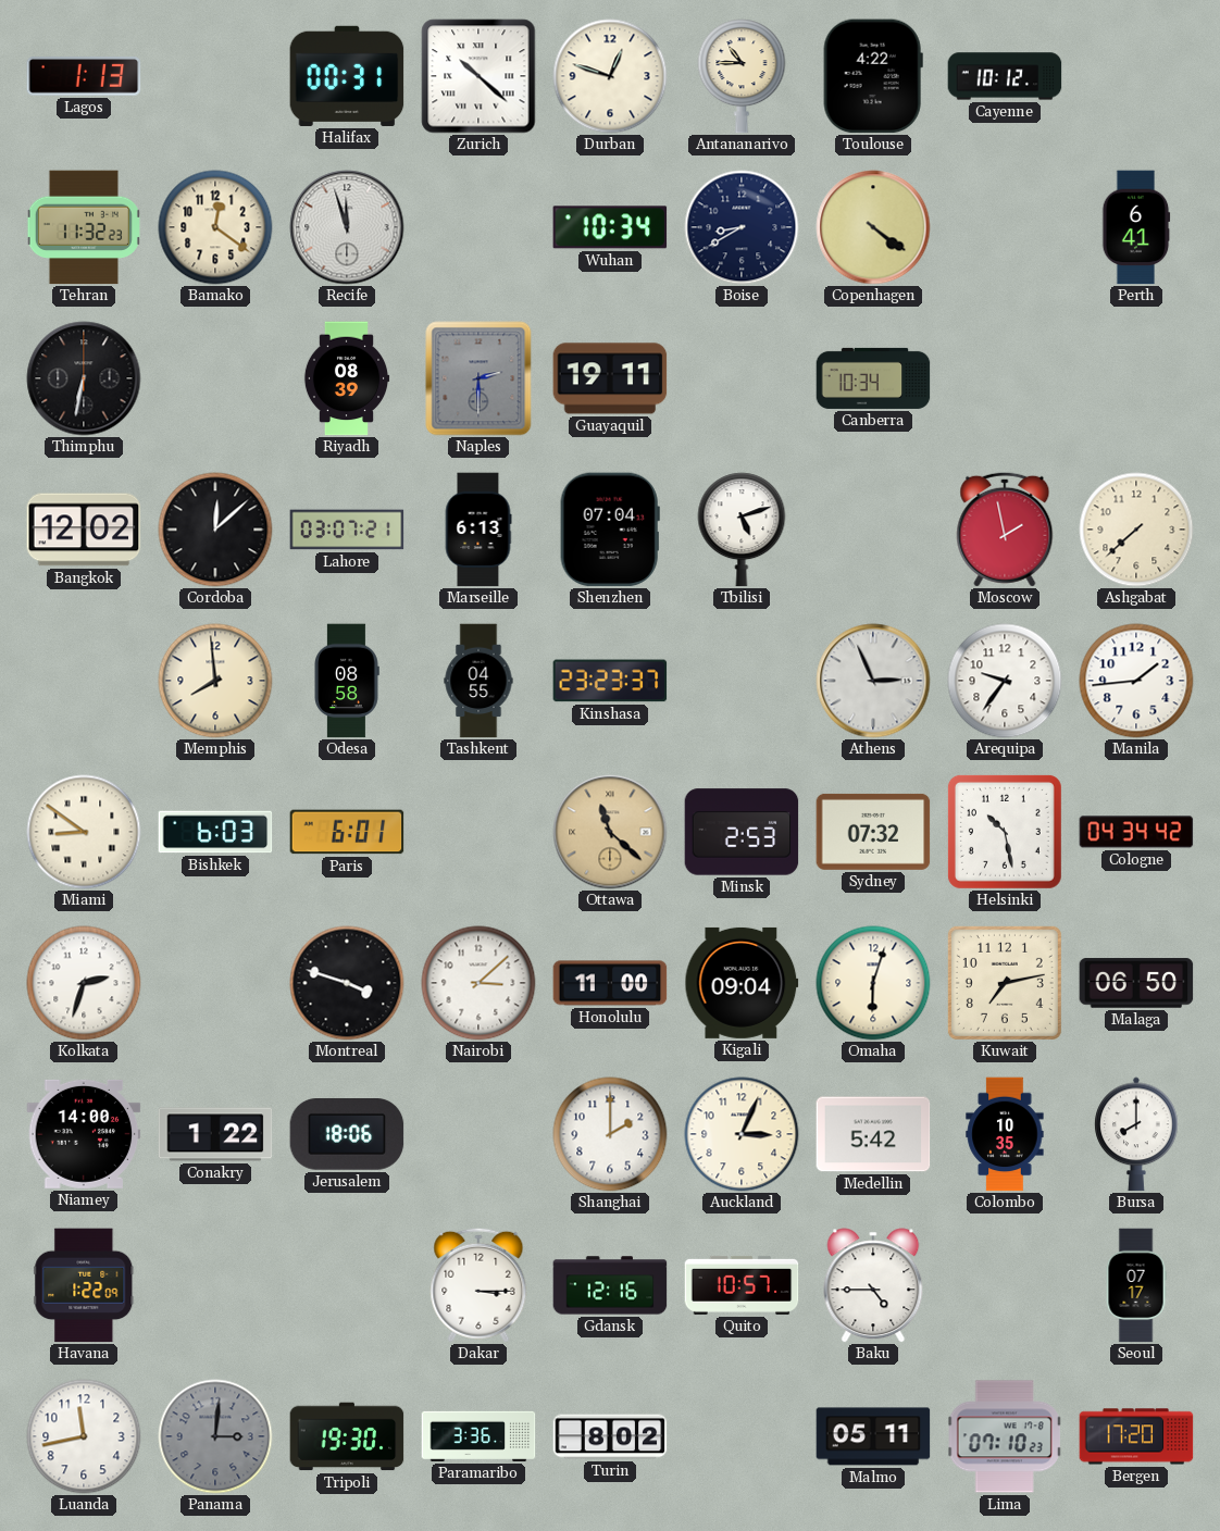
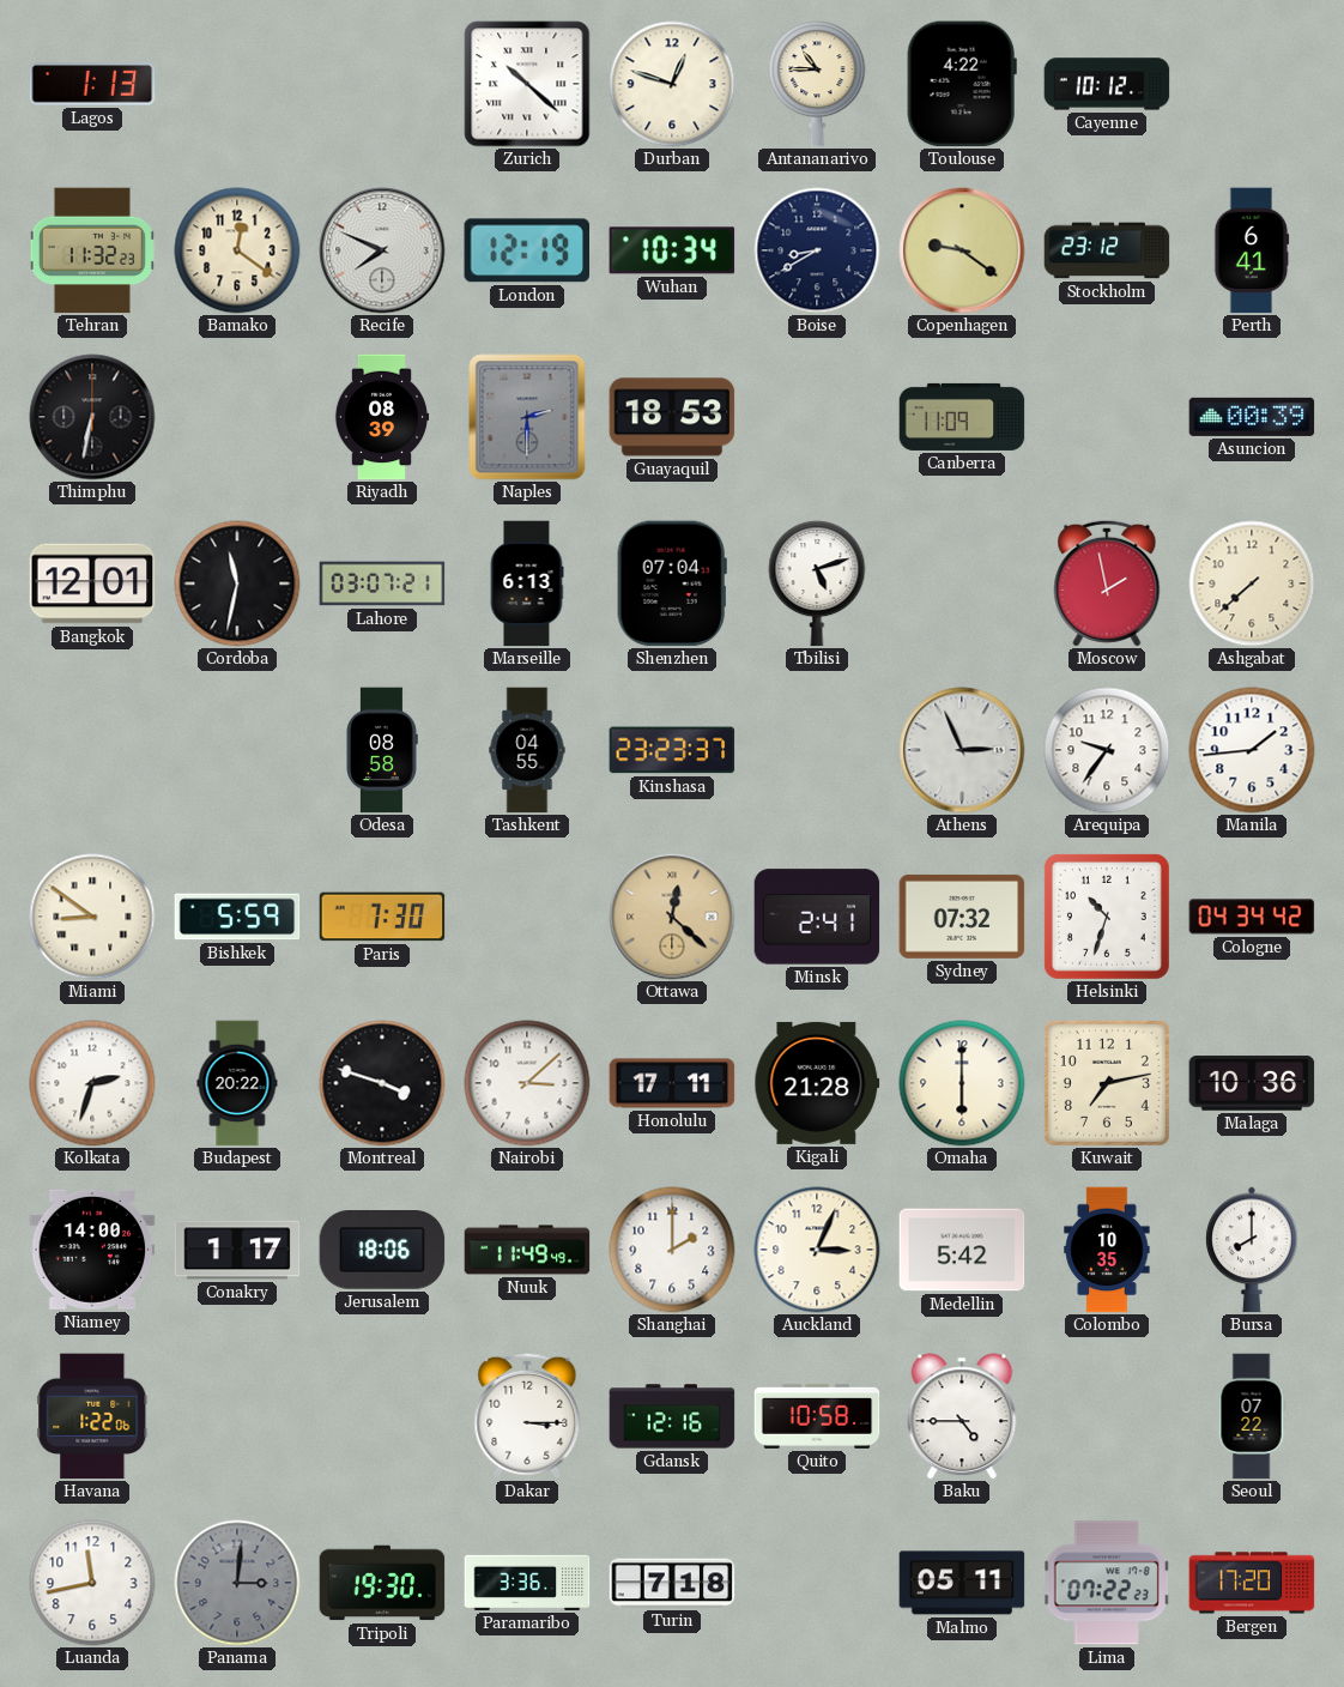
Halifax: 00:31 -> none (347, 76)
Recife: 11:57 -> 7:49 (382, 250)
London: none -> 12:19 (526, 250)
Copenhagen: 4:21 -> 9:21 (962, 250)
Stockholm: none -> 23:12 (1107, 250)
Guayaquil: 19:11 -> 18:53 (672, 417)
Canberra: 10:34 -> 11:09 (962, 417)
Asuncion: none -> 00:39 (1252, 417)
Bangkok: 12:02 -> 12:01 (92, 584)
Cordoba: 12:08 -> 11:32 (237, 584)
Memphis: 7:59 -> none (215, 681)
Bishkek: 6:03 -> 5:59 (237, 917)
Paris: 6:01 -> 7:30 (382, 917)
Ottawa: 11:22 -> 12:22 (672, 917)
Minsk: 2:53 -> 2:41 (817, 917)
Helsinki: 10:28 -> 10:33 (1107, 917)
Budapest: none -> 20:22 (237, 1083)
Honolulu: 11:00 -> 17:11 (672, 1083)
Kigali: 09:04 -> 21:28 (817, 1083)
Omaha: 6:03 -> 6:00 (962, 1083)
Malaga: 06:50 -> 10:36 (1252, 1083)
Conakry: 1:22 -> 1:17 (237, 1250)
Nuuk: none -> 11:49 (527, 1250)
Havana: 1:22:09 -> 1:22:06 (92, 1416)
Quito: 10:57 -> 10:58 (817, 1416)
Seoul: 07:17 -> 07:22 (1252, 1416)
Turin: 8:02 -> 7:18 (672, 1583)
Lima: 07:10 -> 07:22 (1107, 1583)
